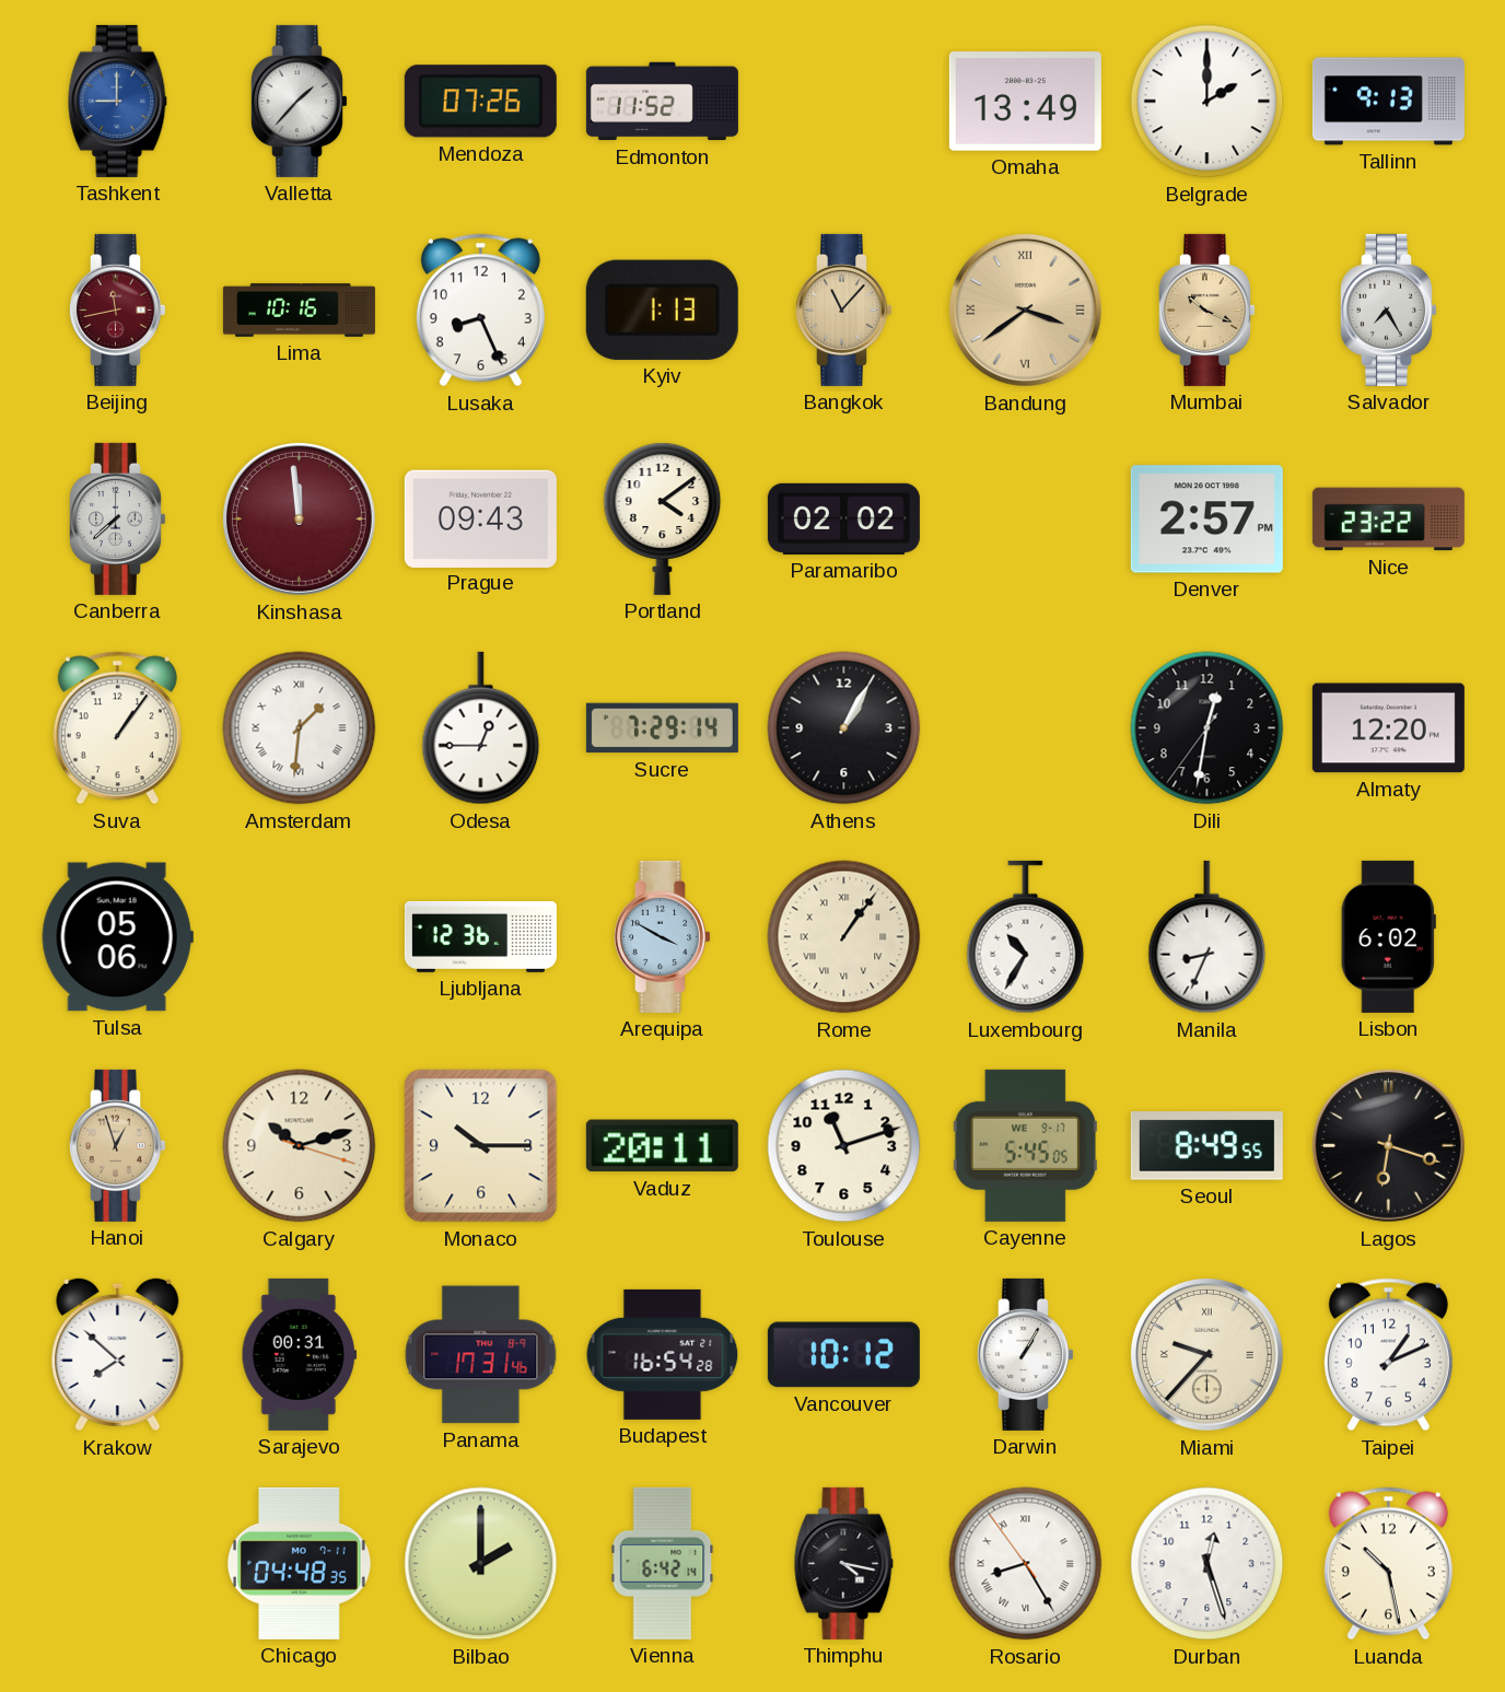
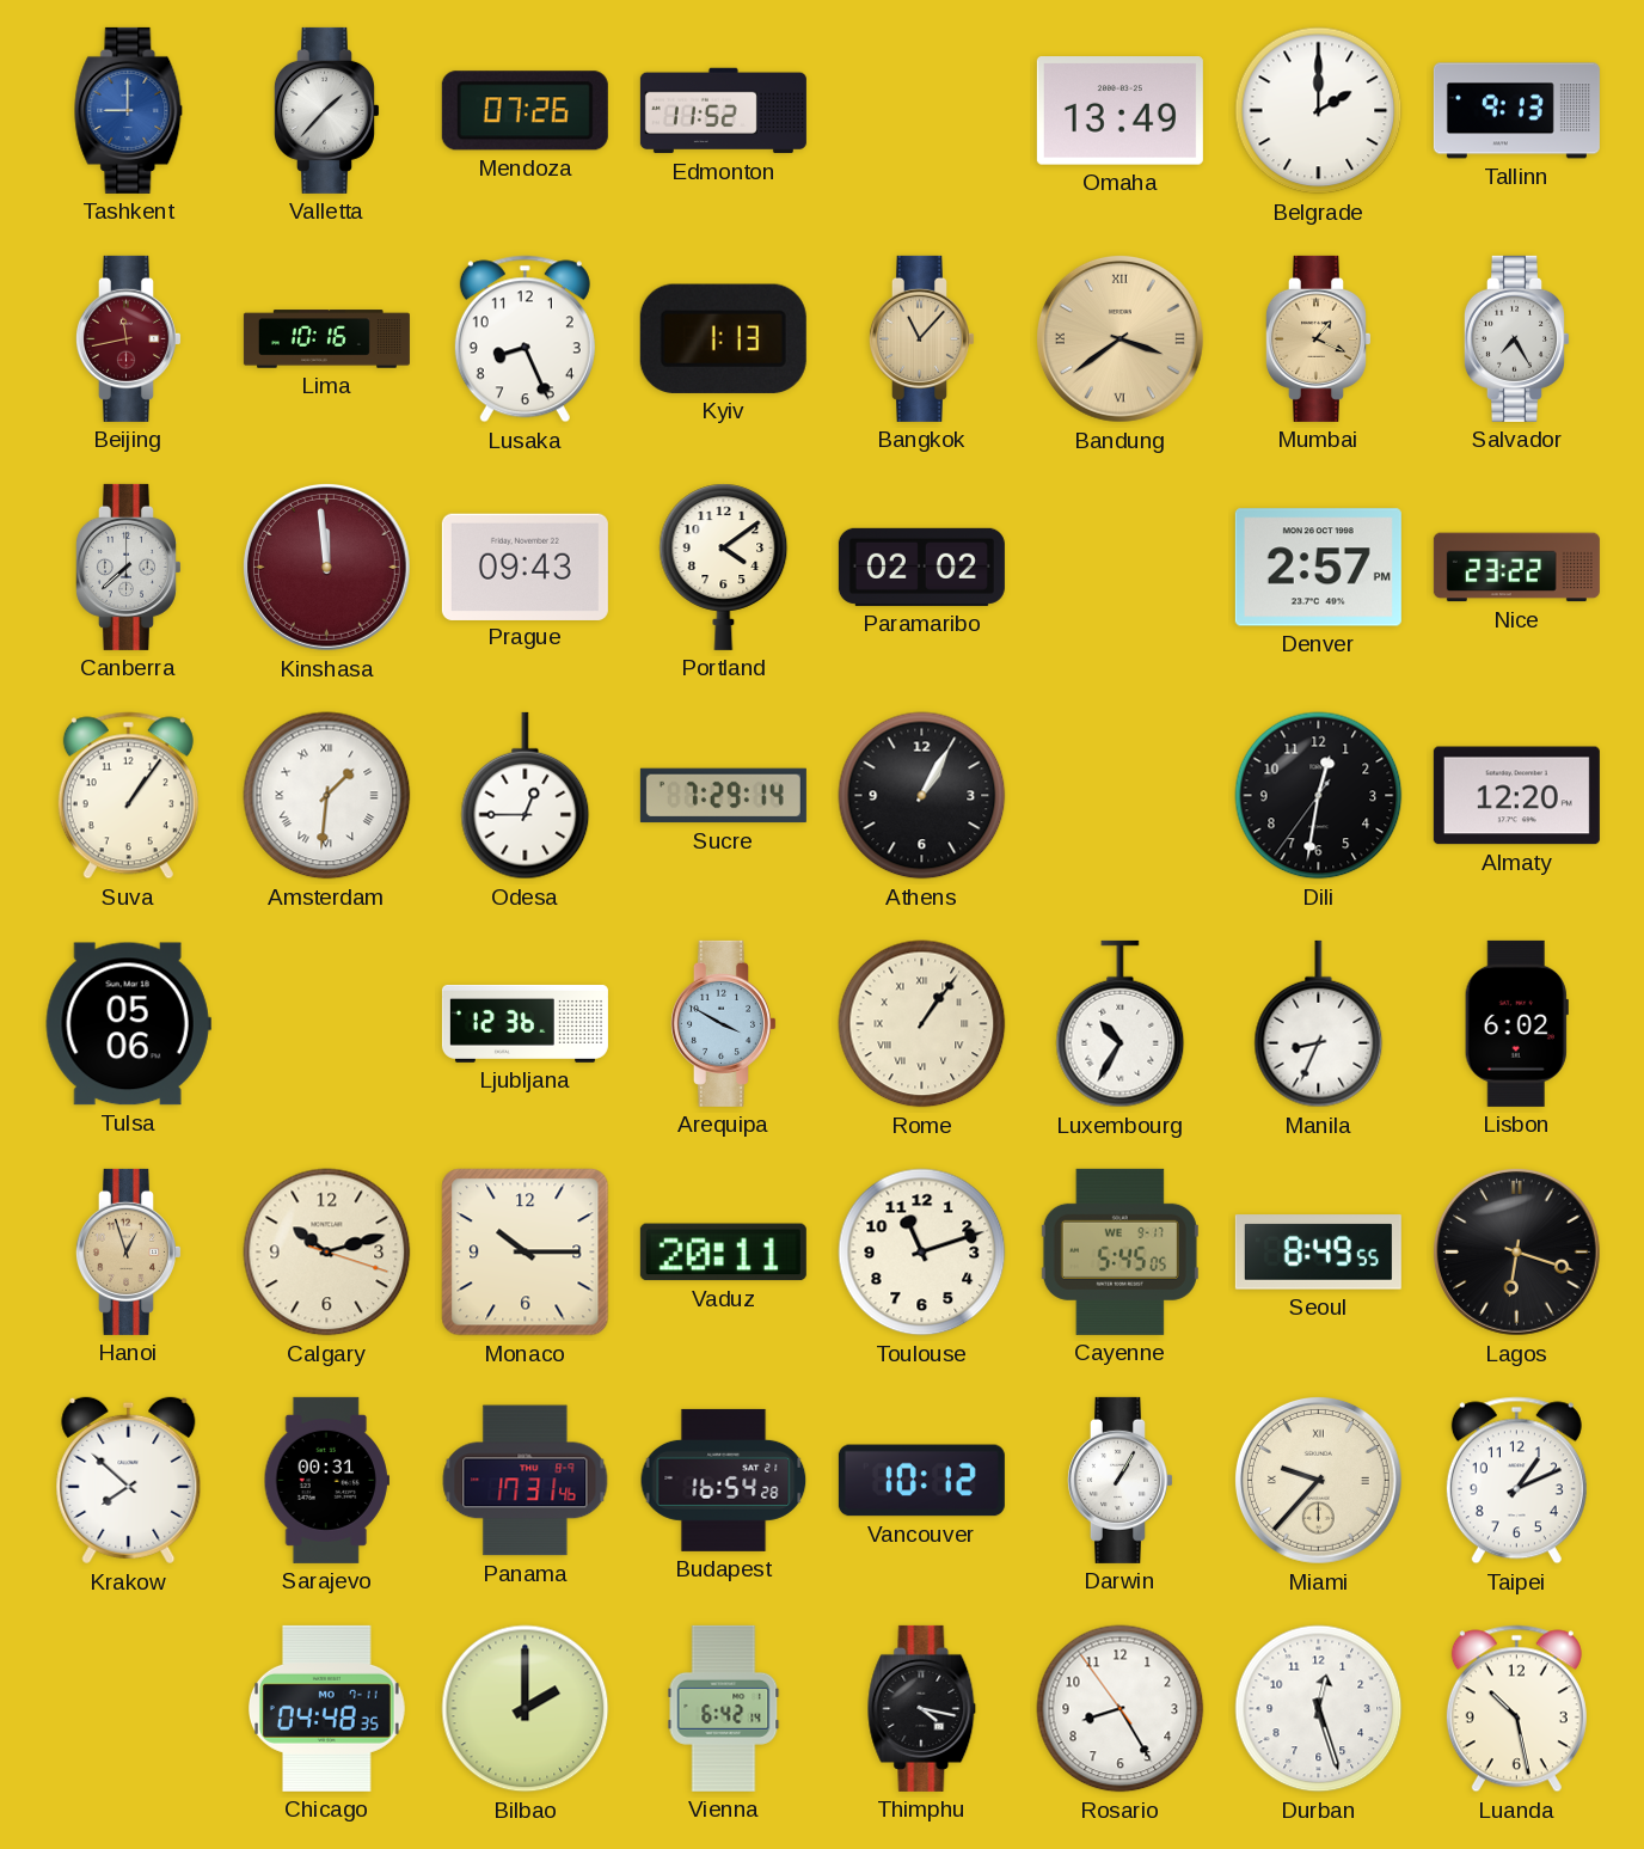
Mumbai: 10:19 -> 1:19 (1318, 338)
Rosario numerals: Roman -> Arabic (1121, 1709)
